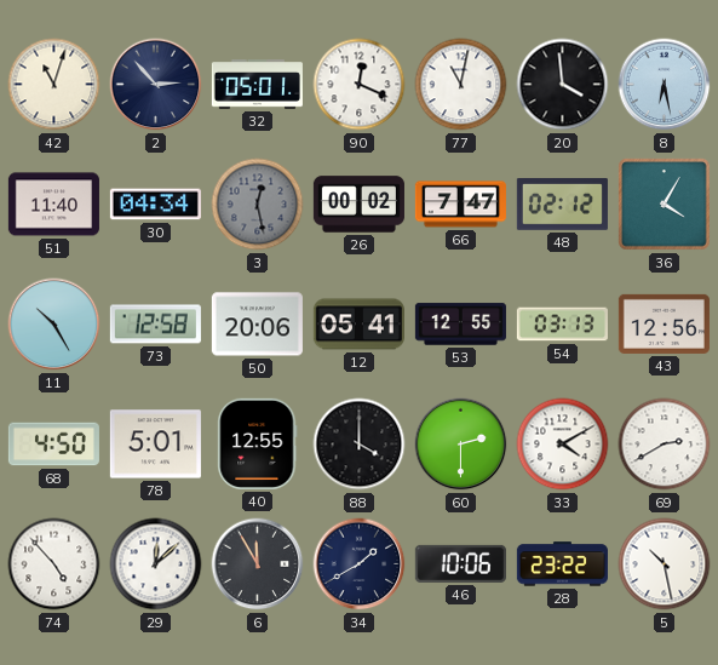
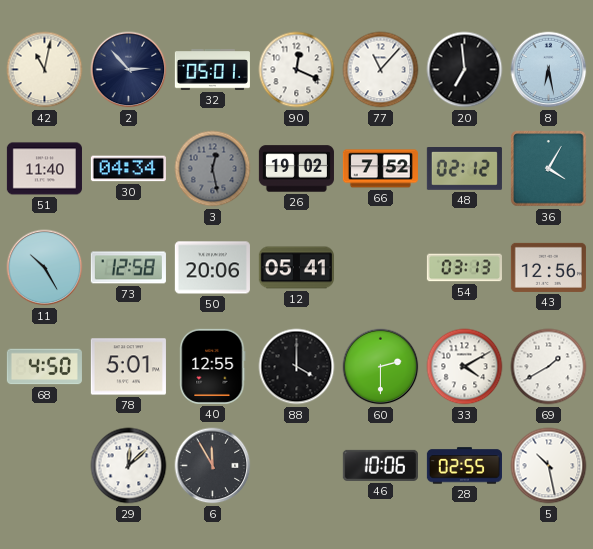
42: 11:03 -> 11:02 (45, 70)
77: 11:02 -> 11:07 (381, 70)
20: 3:59 -> 6:59 (465, 70)
26: 00:02 -> 19:02 (296, 169)
66: 7:47 -> 7:52 (380, 169)
53: 12:55 -> none (460, 325)
69: 2:40 -> 1:40 (549, 367)
74: 4:53 -> none (54, 564)
34: 1:40 -> none (360, 564)
28: 23:22 -> 02:55 (464, 466)
